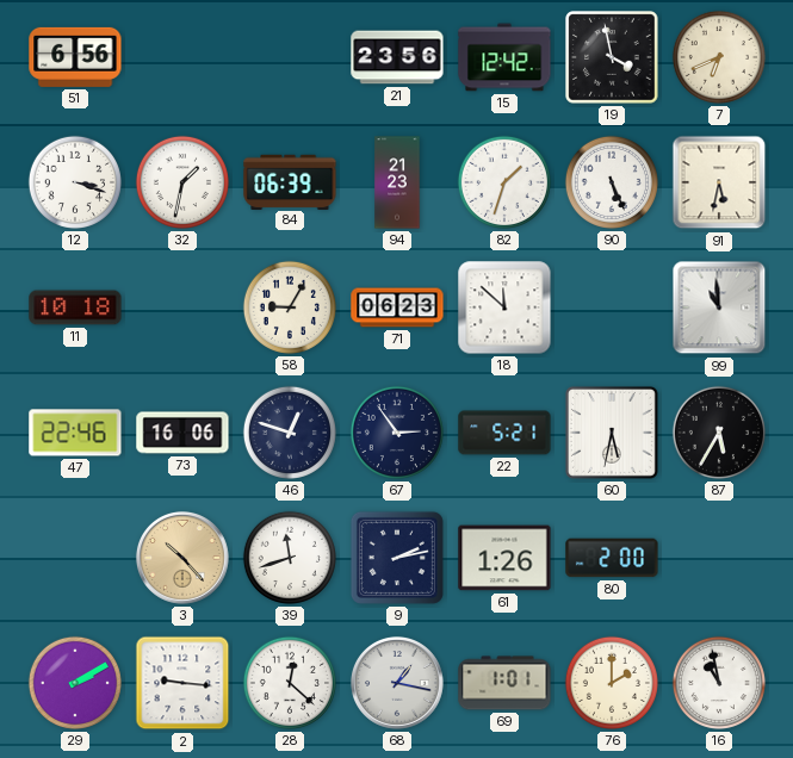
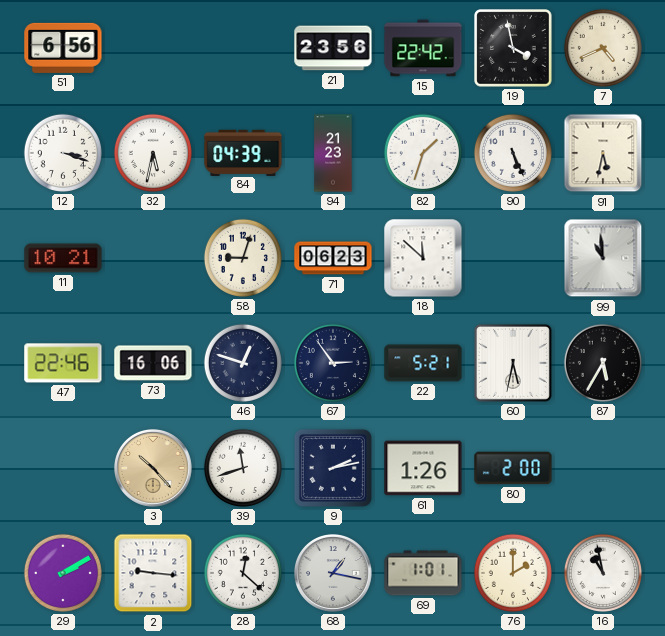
15: 12:42 -> 22:42 (423, 48)
7: 6:41 -> 4:41 (603, 48)
32: 1:32 -> 5:32 (153, 153)
84: 06:39 -> 04:39 (243, 152)
11: 10:18 -> 10:21 (63, 258)
58: 9:05 -> 9:03 (243, 258)
